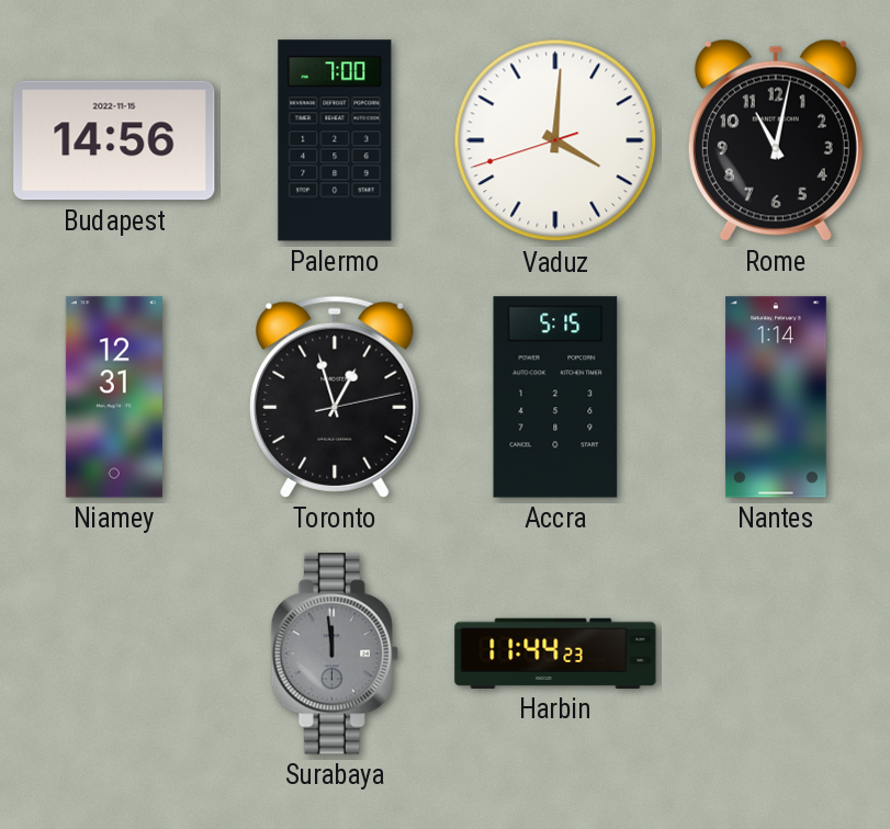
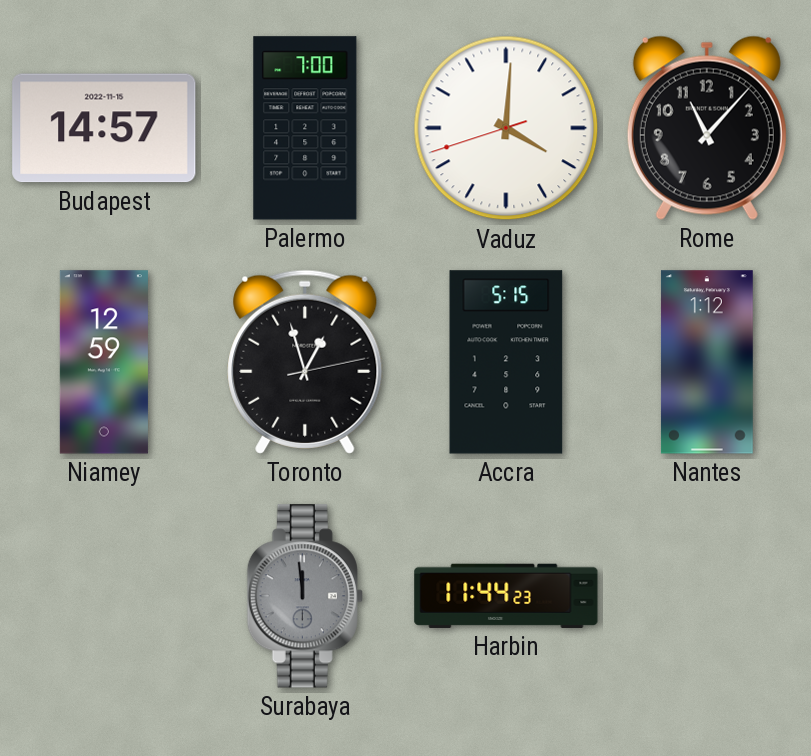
Budapest: 14:56 -> 14:57 (104, 128)
Rome: 11:02 -> 11:07 (707, 128)
Niamey: 12:31 -> 12:59 (104, 362)
Nantes: 1:14 -> 1:12 (707, 362)
